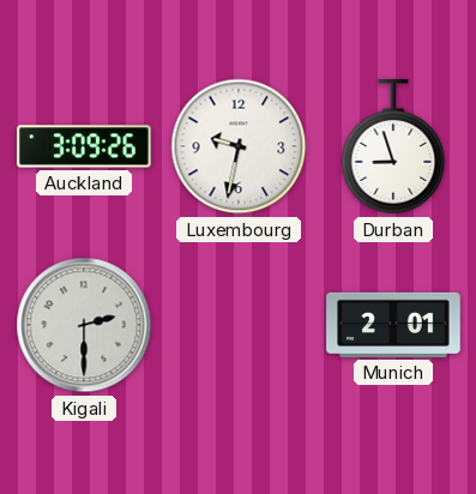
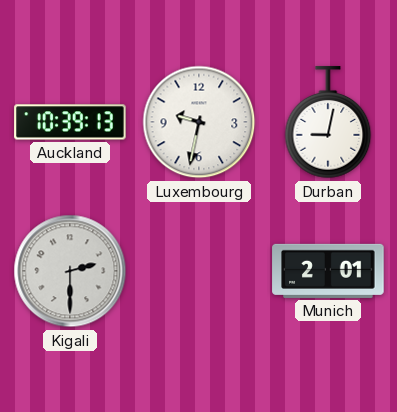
Auckland: 3:09 -> 10:39 (70, 122)
Durban: 8:57 -> 9:02 (328, 123)
